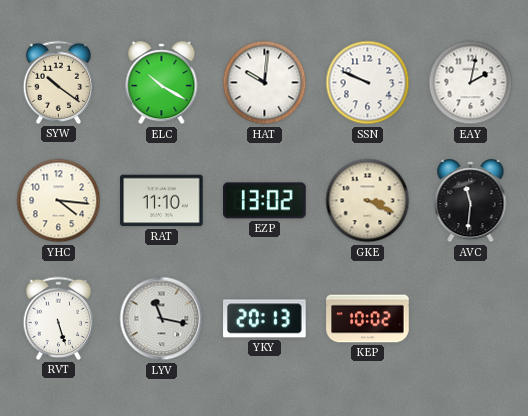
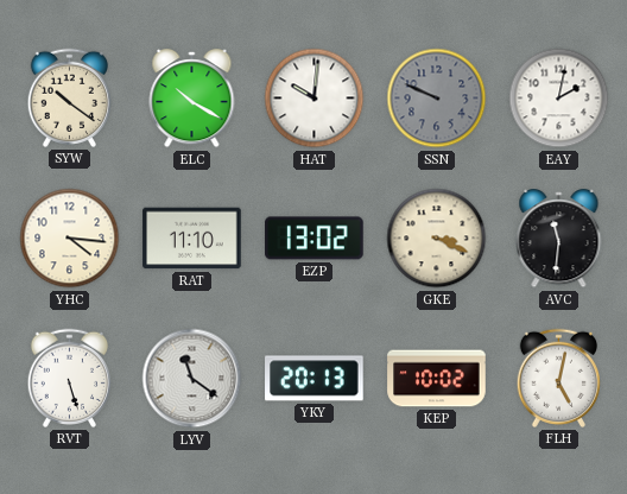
SSN dial: white -> grey (437, 99)
LYV: 11:17 -> 11:21 (192, 379)
FLH: none -> 5:02 (558, 378)
